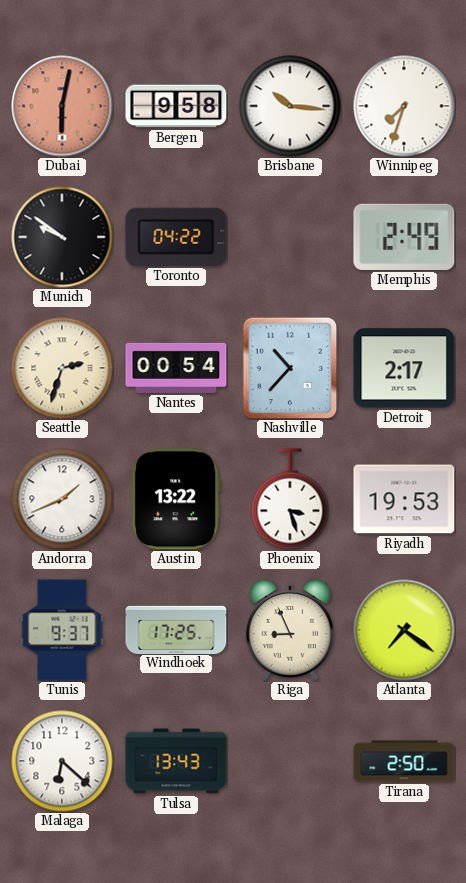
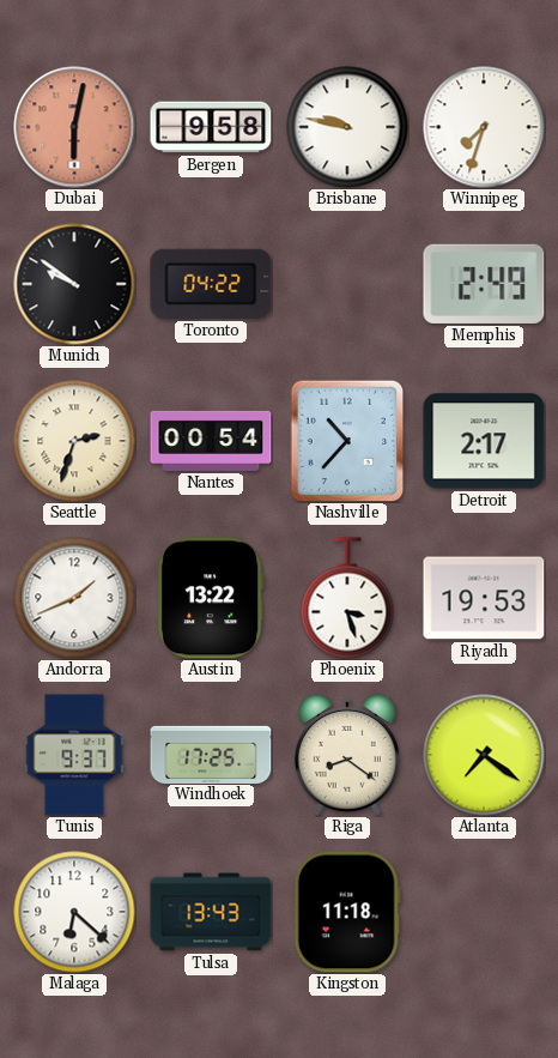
Brisbane: 10:16 -> 9:47 (347, 127)
Riga: 8:56 -> 8:21 (347, 755)
Kingston: none -> 11:18 (347, 912)
Tirana: 2:50 -> none (404, 761)
